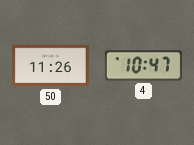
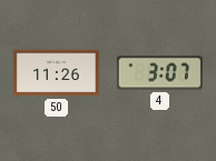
4: 10:47 -> 3:07 (159, 73)
